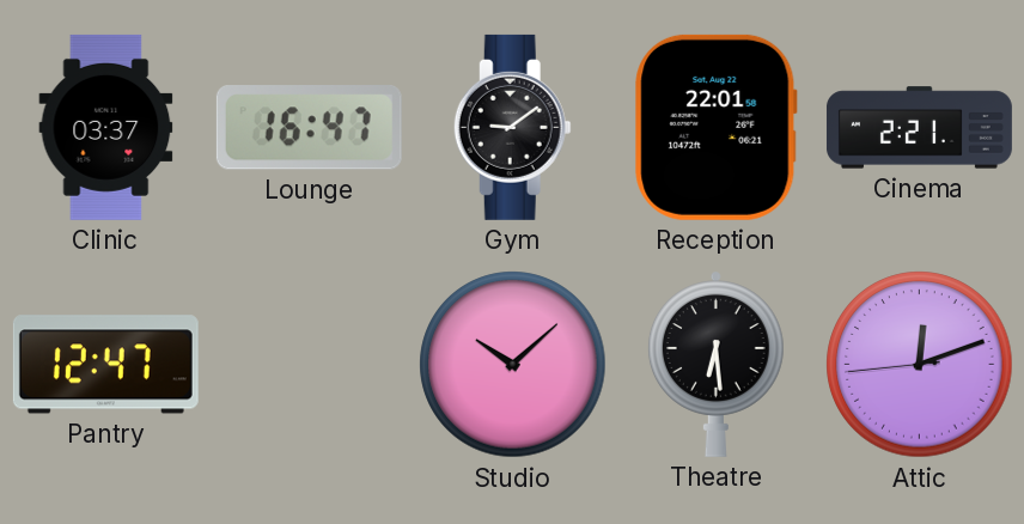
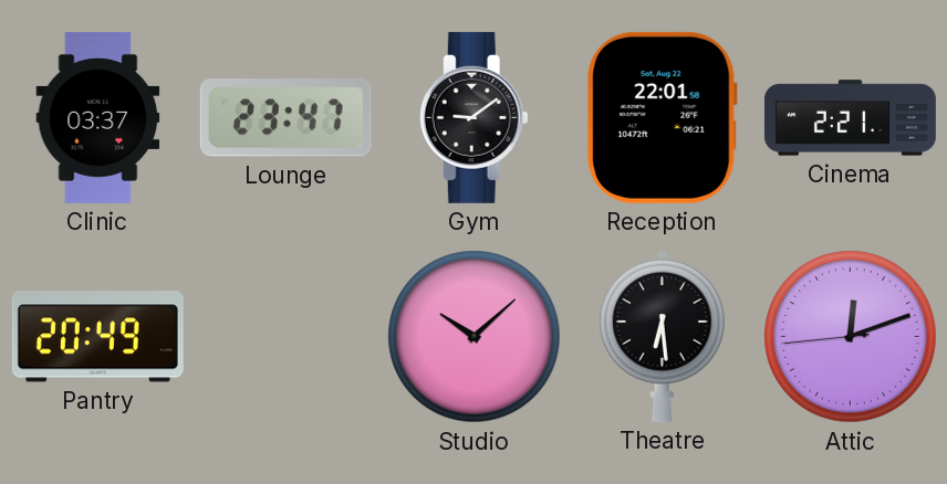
Lounge: 16:47 -> 23:47 (285, 118)
Pantry: 12:47 -> 20:49 (97, 337)
